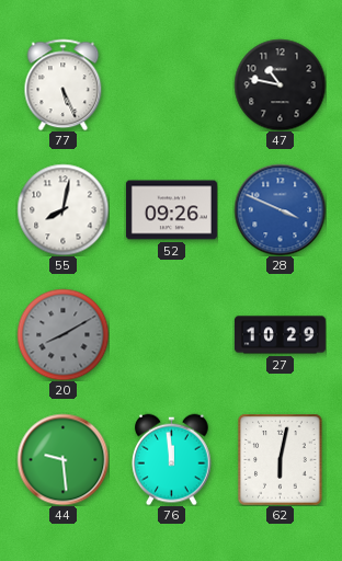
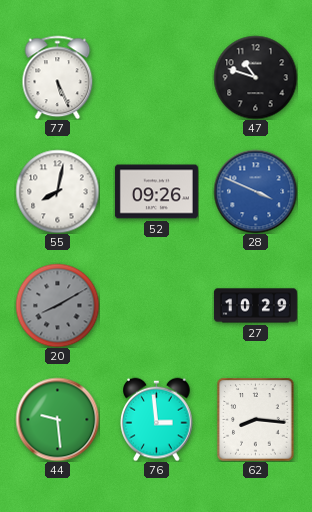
47: 10:47 -> 10:48 (255, 77)
76: 11:59 -> 2:59 (157, 419)
62: 6:02 -> 8:16 (256, 419)
